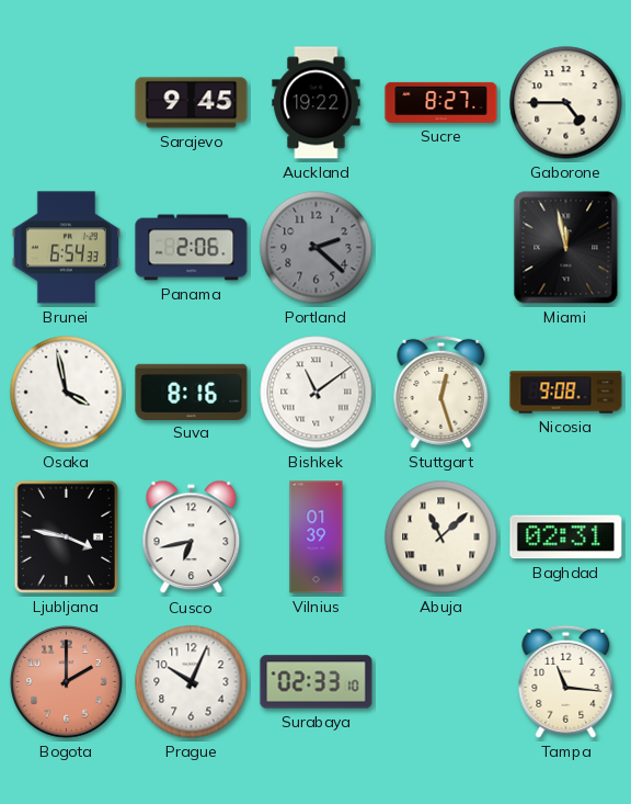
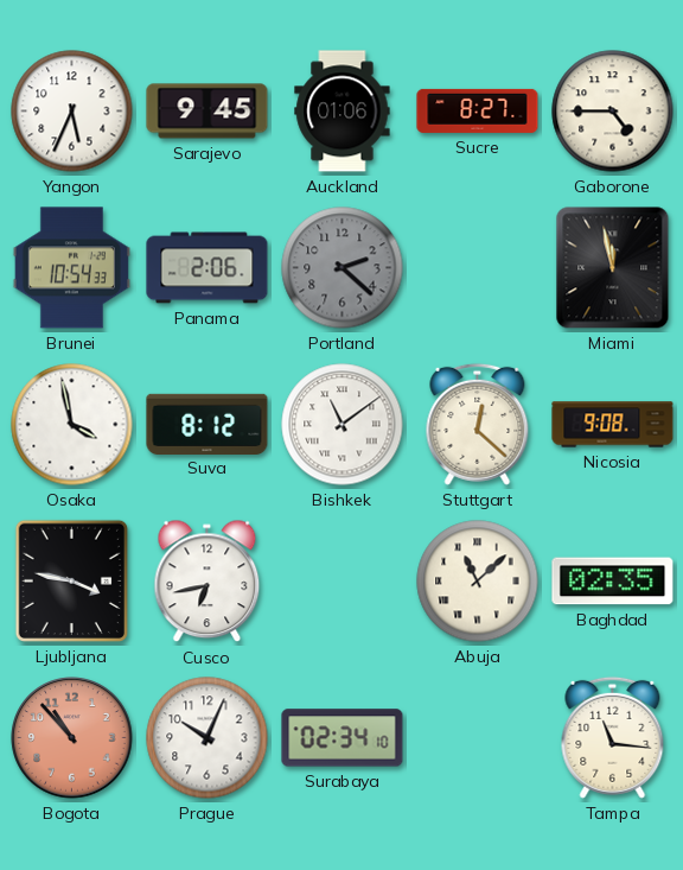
Yangon: none -> 5:34 (72, 112)
Auckland: 19:22 -> 01:06 (343, 112)
Brunei: 6:54 -> 10:54 (71, 268)
Suva: 8:16 -> 8:12 (208, 424)
Stuttgart: 12:27 -> 12:22 (478, 424)
Vilnius: 01:39 -> none (317, 537)
Baghdad: 02:31 -> 02:35 (613, 582)
Bogota: 2:00 -> 10:53 (72, 738)
Surabaya: 02:33 -> 02:34 (343, 738)
